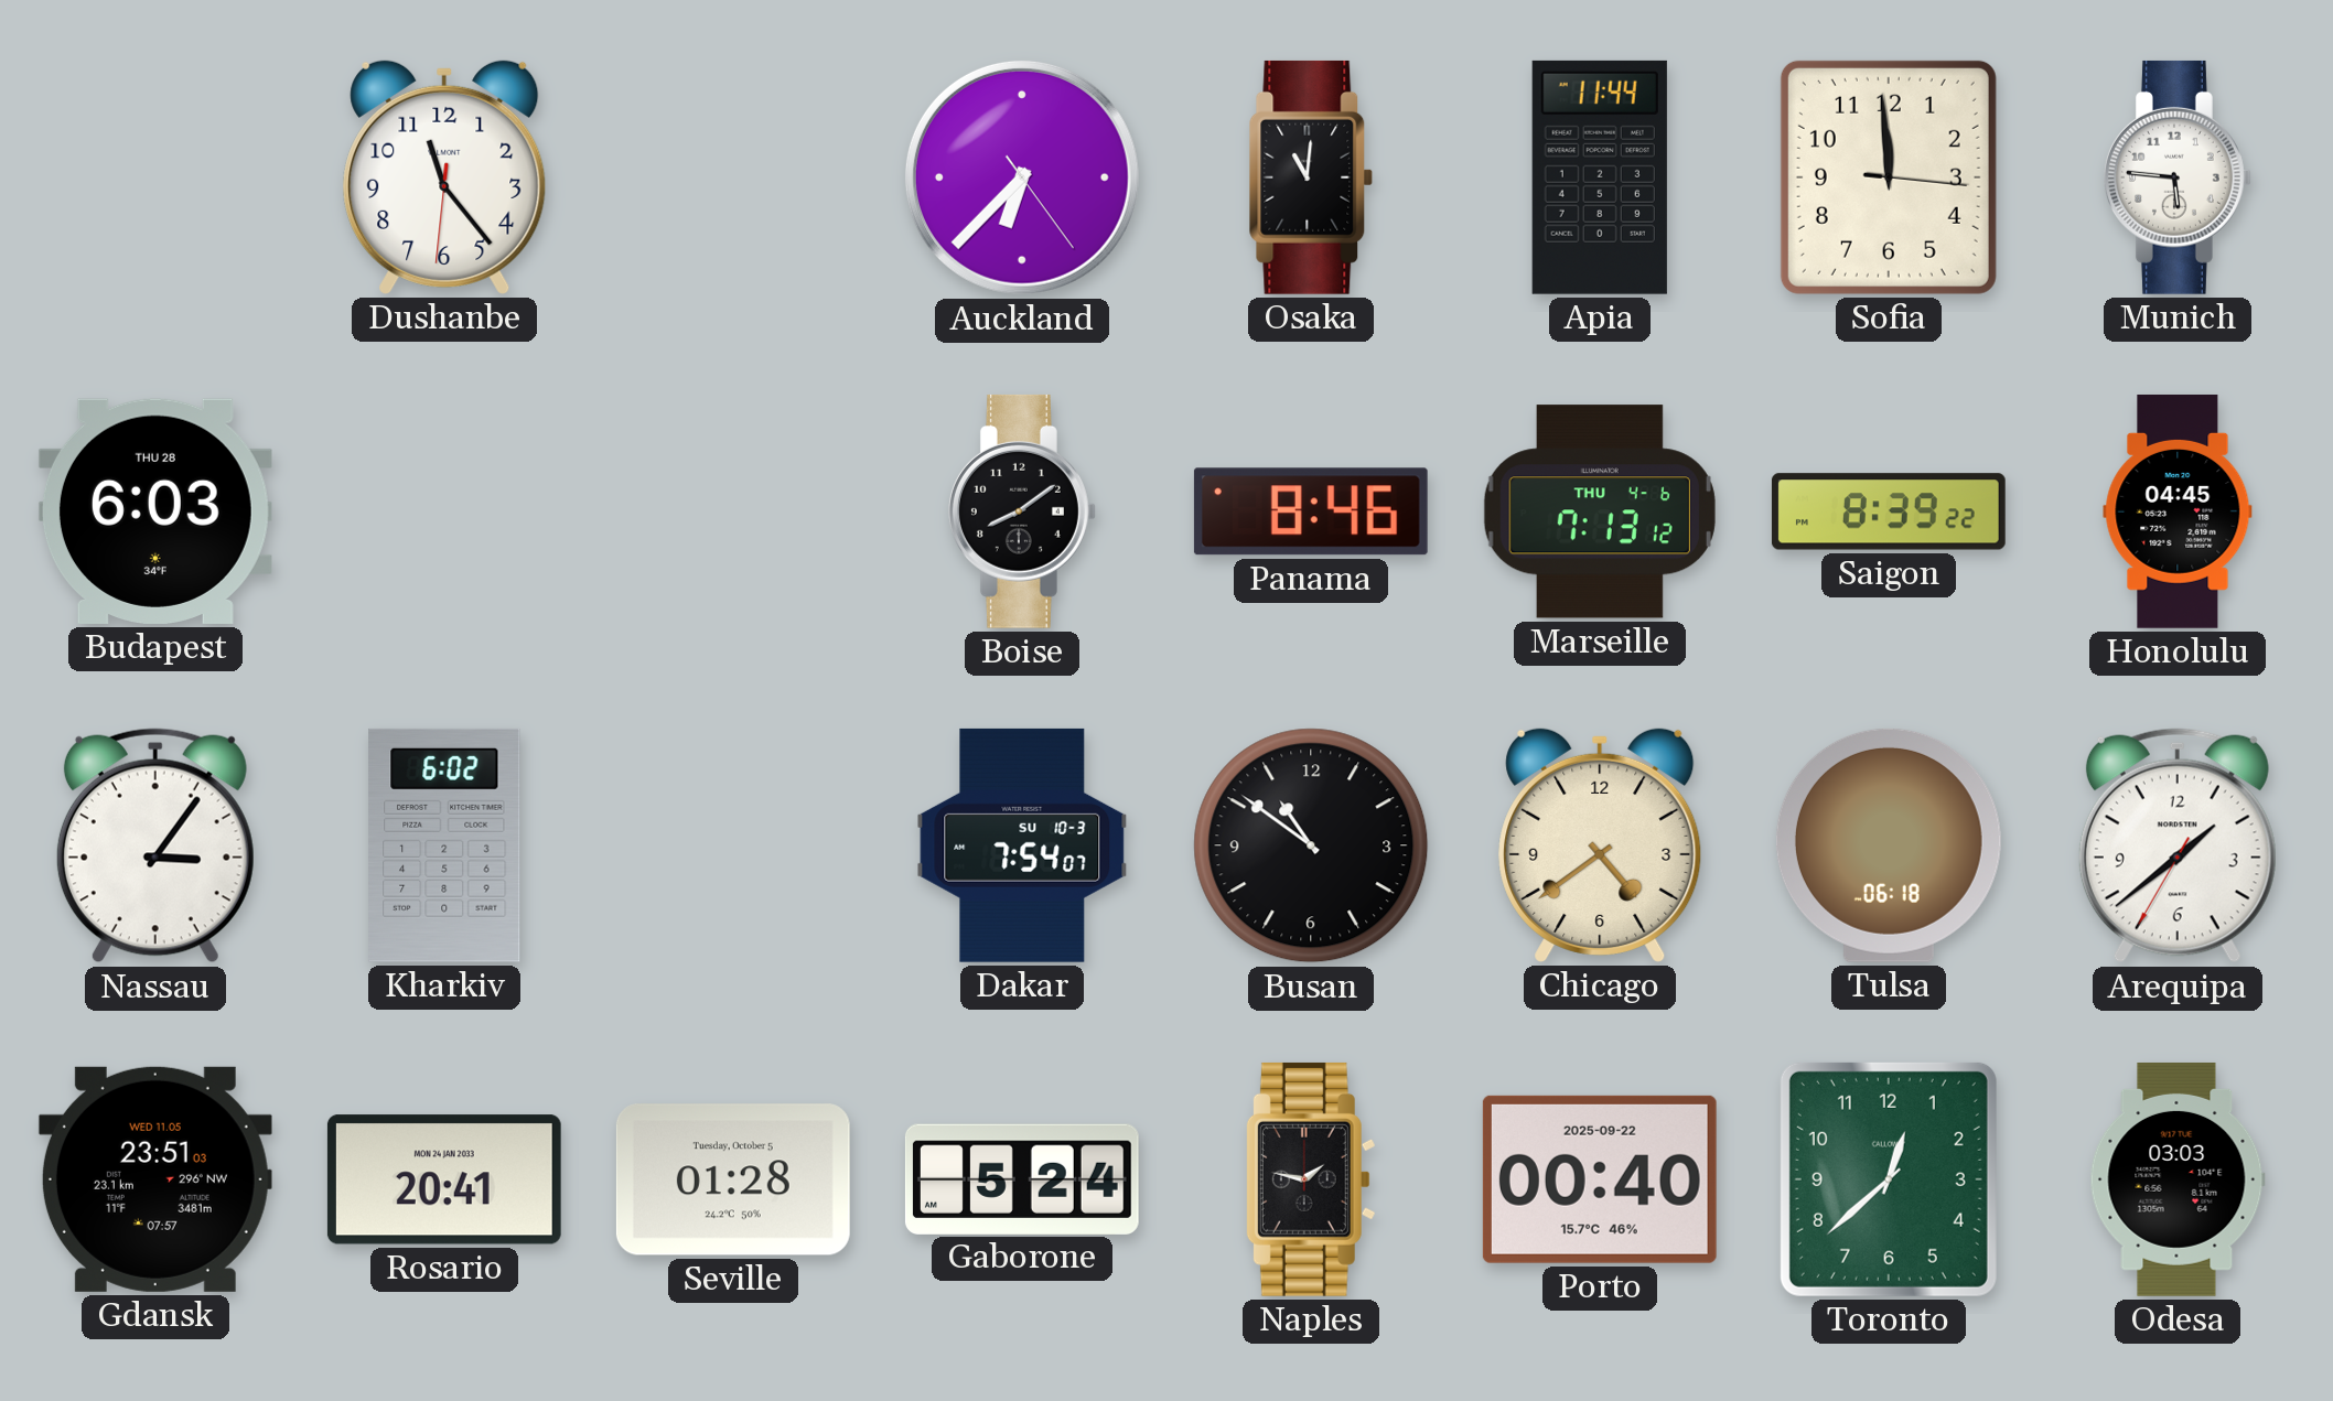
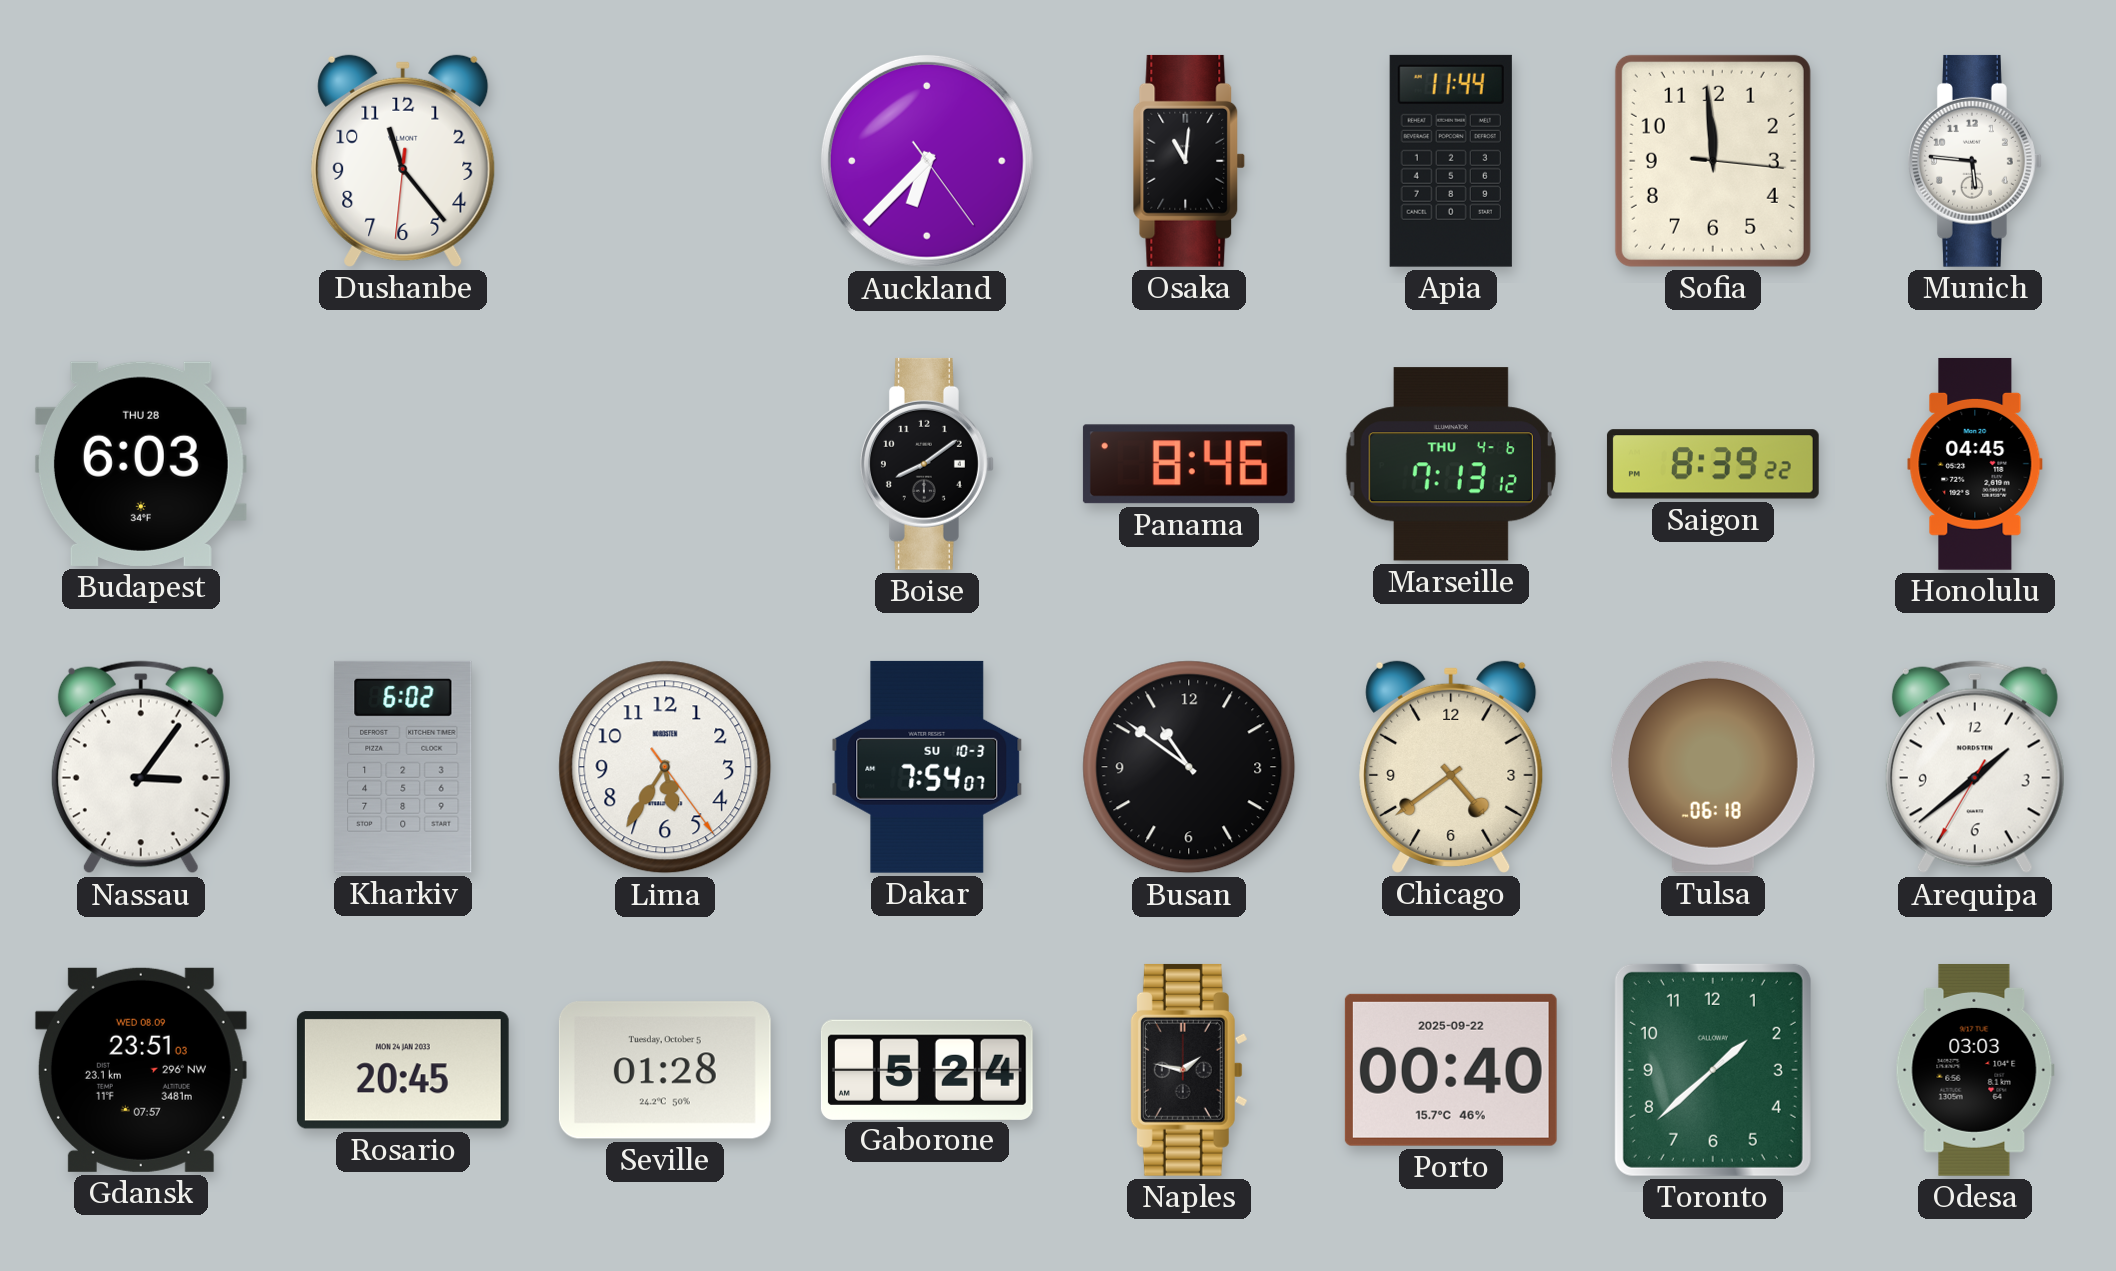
Lima: none -> 5:35 (665, 767)
Gdansk date: WED 11.05 -> WED 08.09 (141, 1070)
Rosario: 20:41 -> 20:45 (403, 1070)
Toronto: 12:38 -> 1:38 (1713, 1070)
